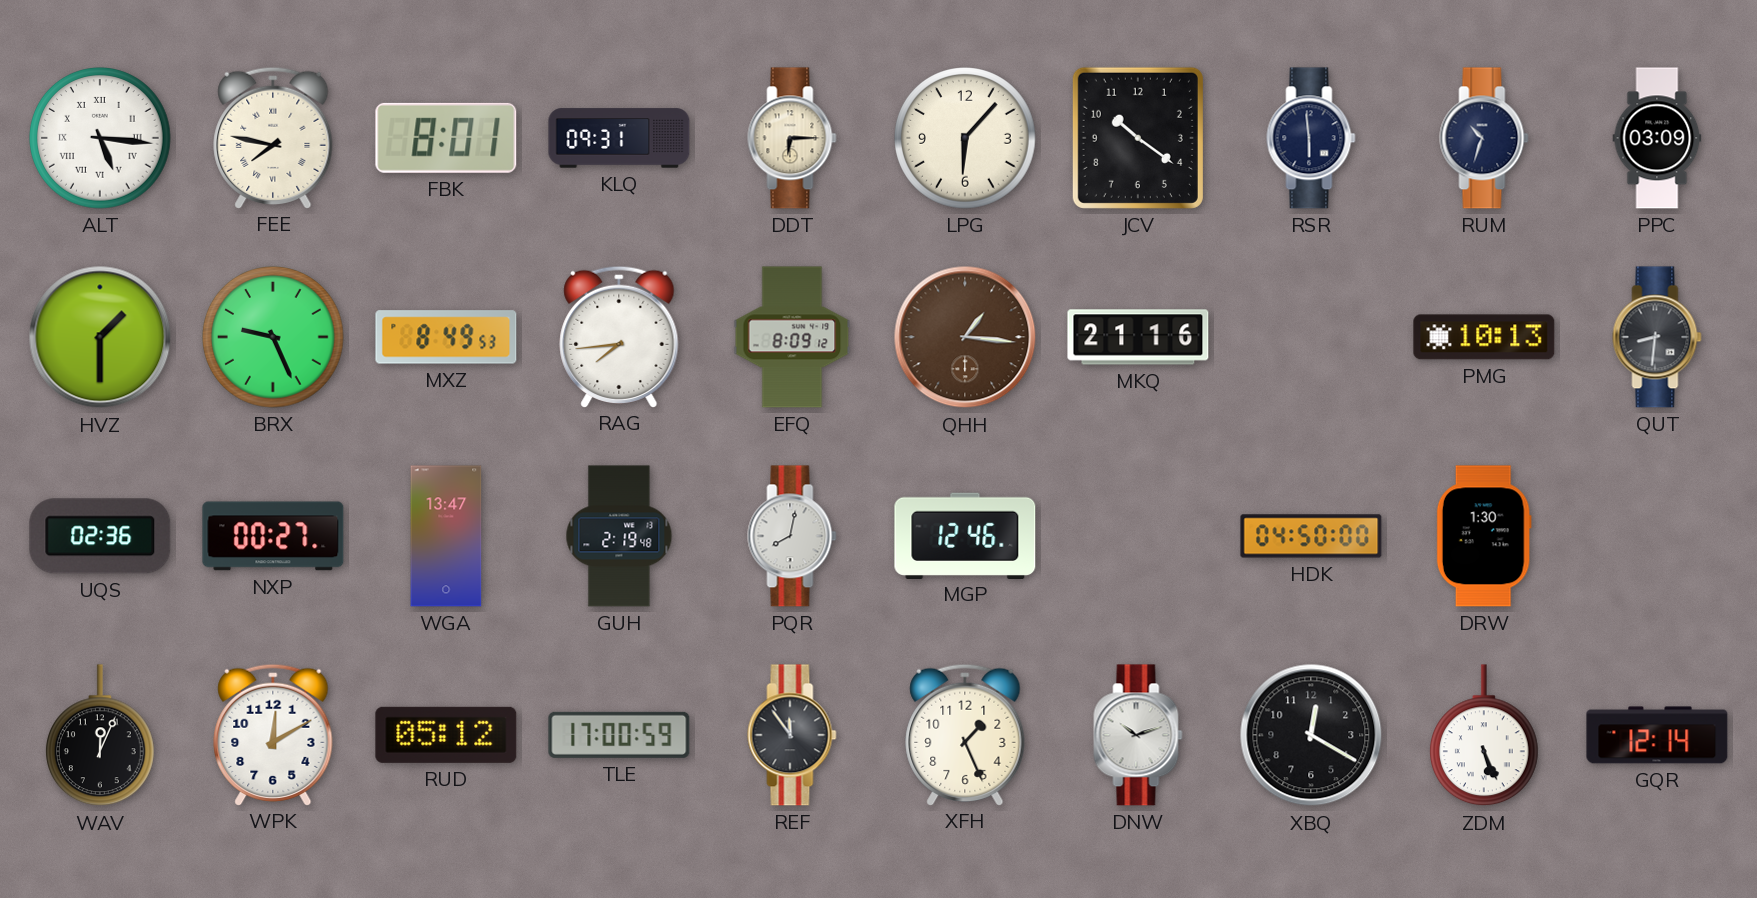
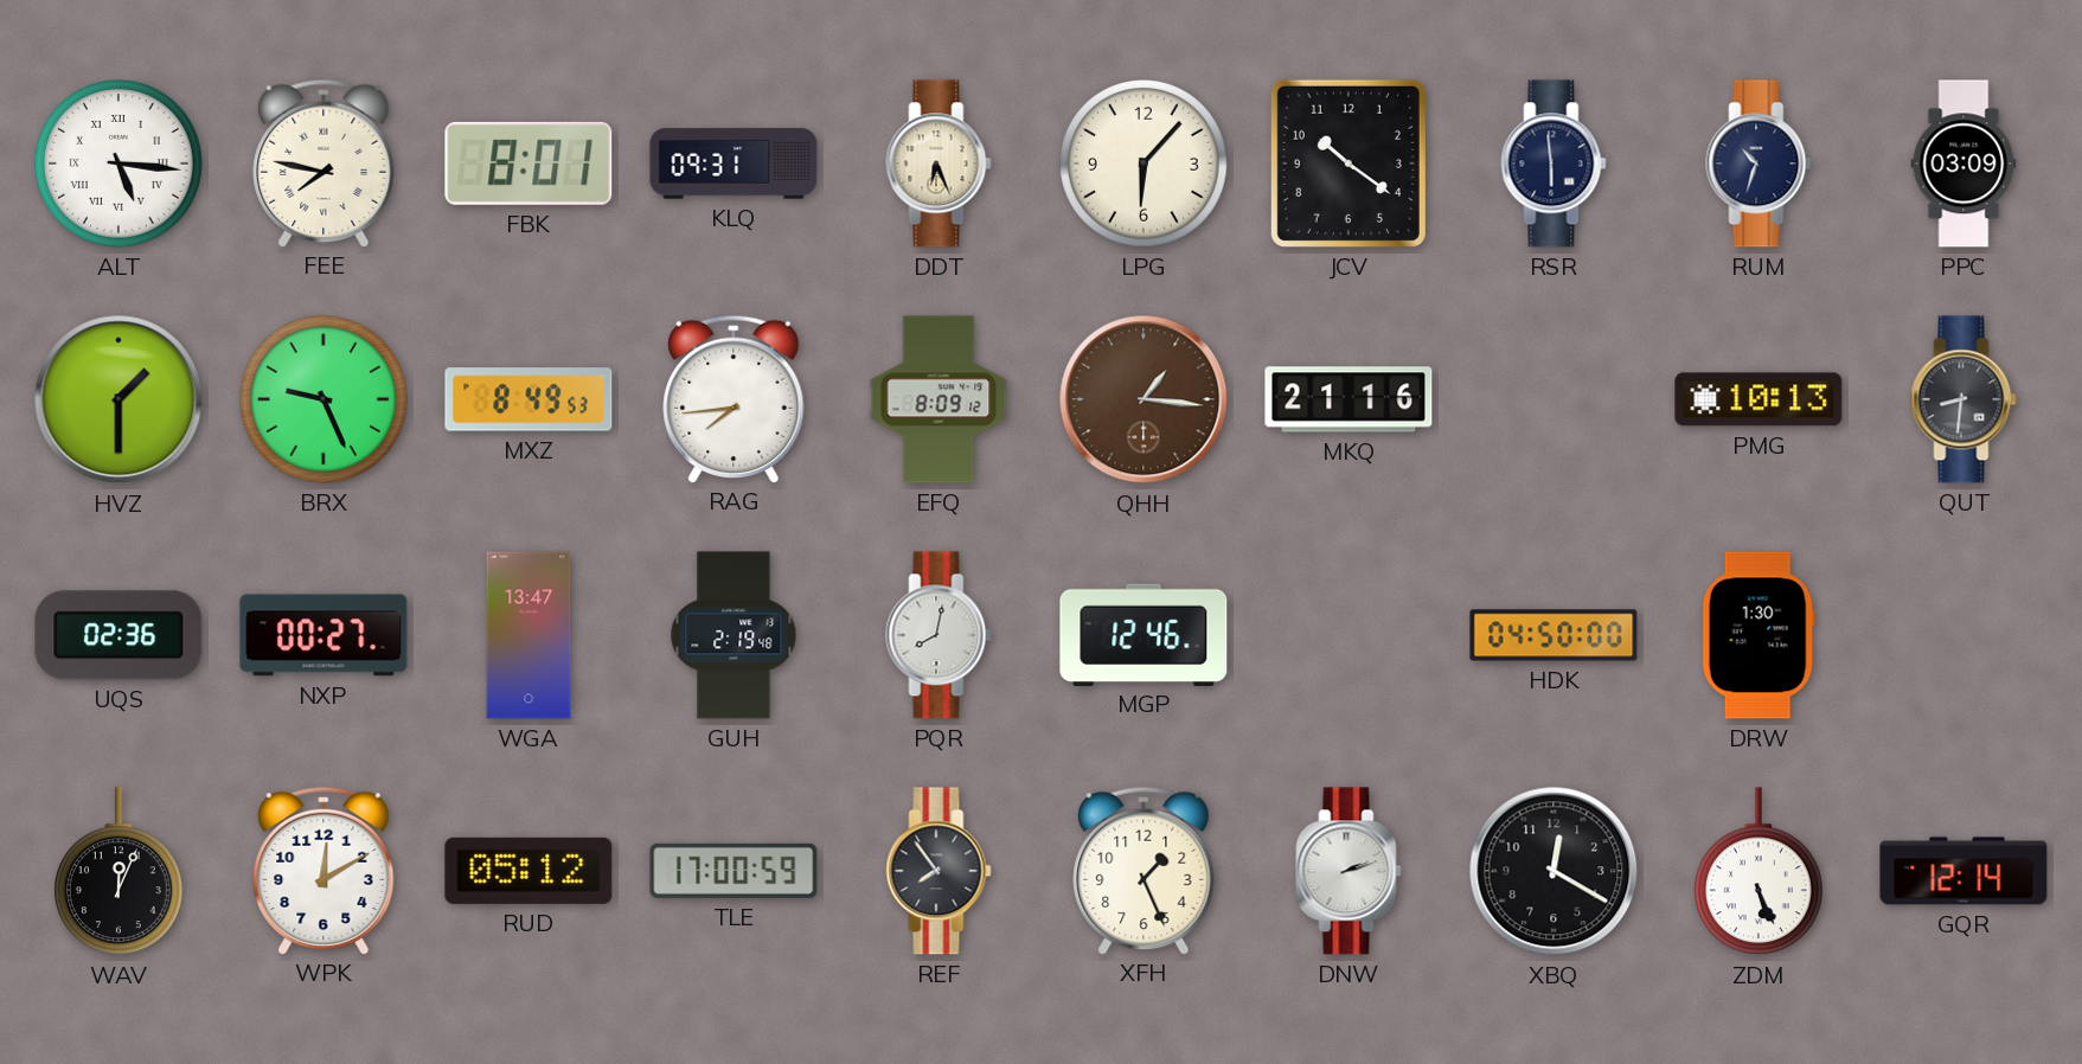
DDT: 6:15 -> 6:26 (938, 164)
REF: 11:54 -> 7:54 (938, 871)
DNW: 10:12 -> 2:12 (1349, 871)
